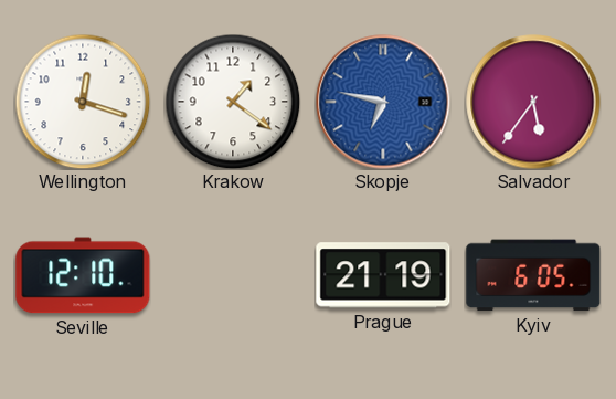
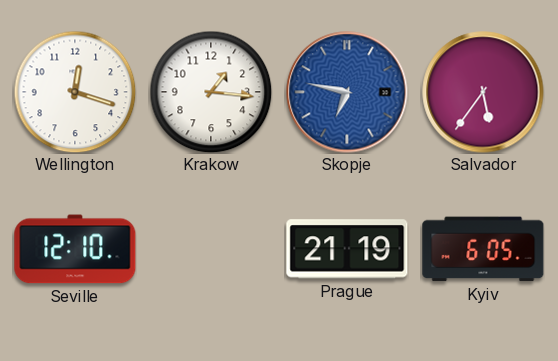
Krakow: 1:21 -> 1:16 (211, 92)
